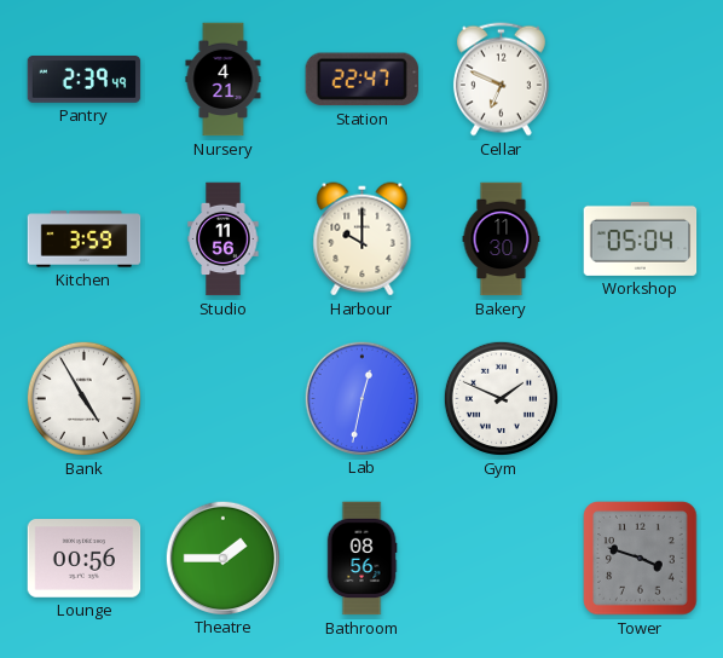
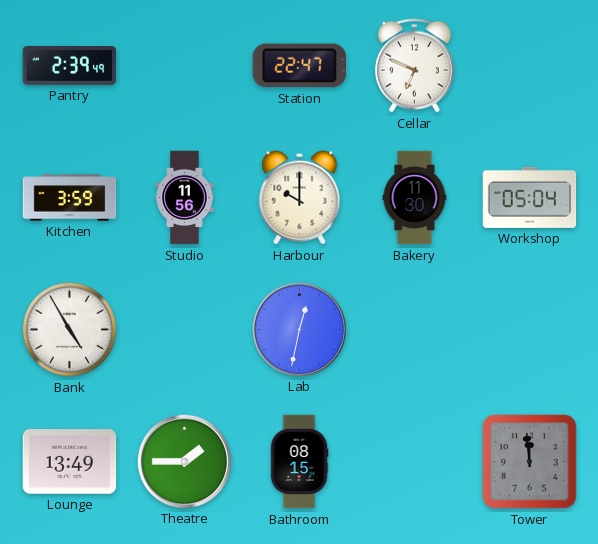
Nursery: 4:21 -> none (224, 80)
Gym: 1:49 -> none (501, 398)
Lounge: 00:56 -> 13:49 (70, 462)
Bathroom: 08:56 -> 08:15 (299, 462)
Tower: 3:48 -> 11:59 (530, 462)
